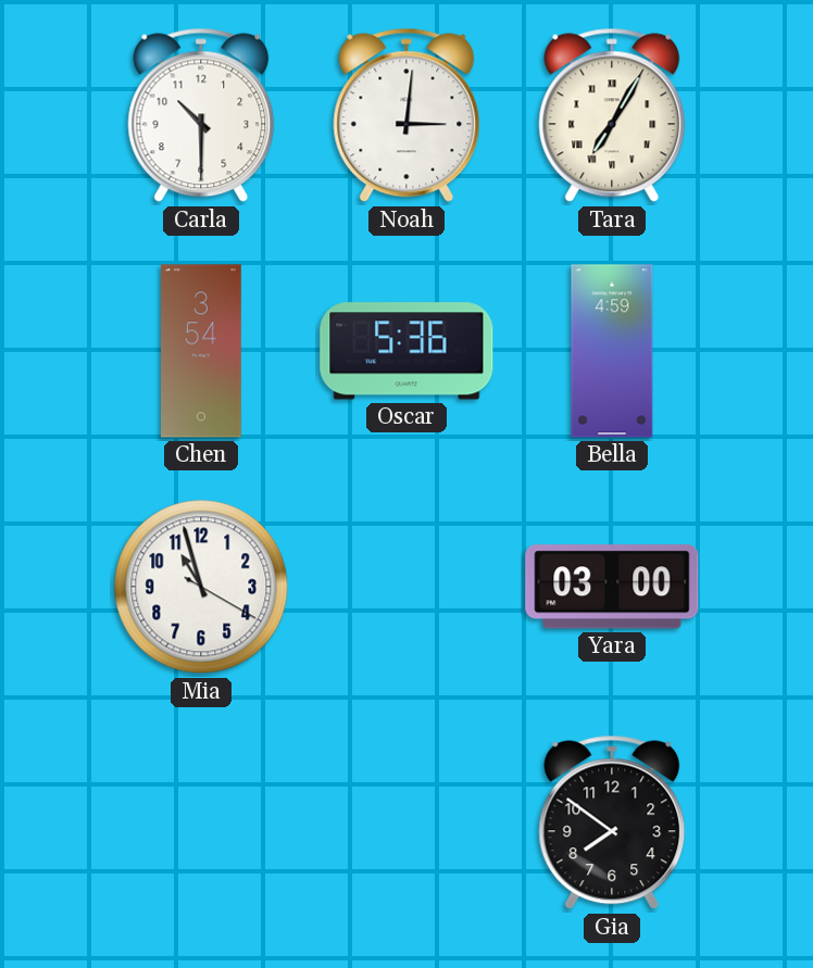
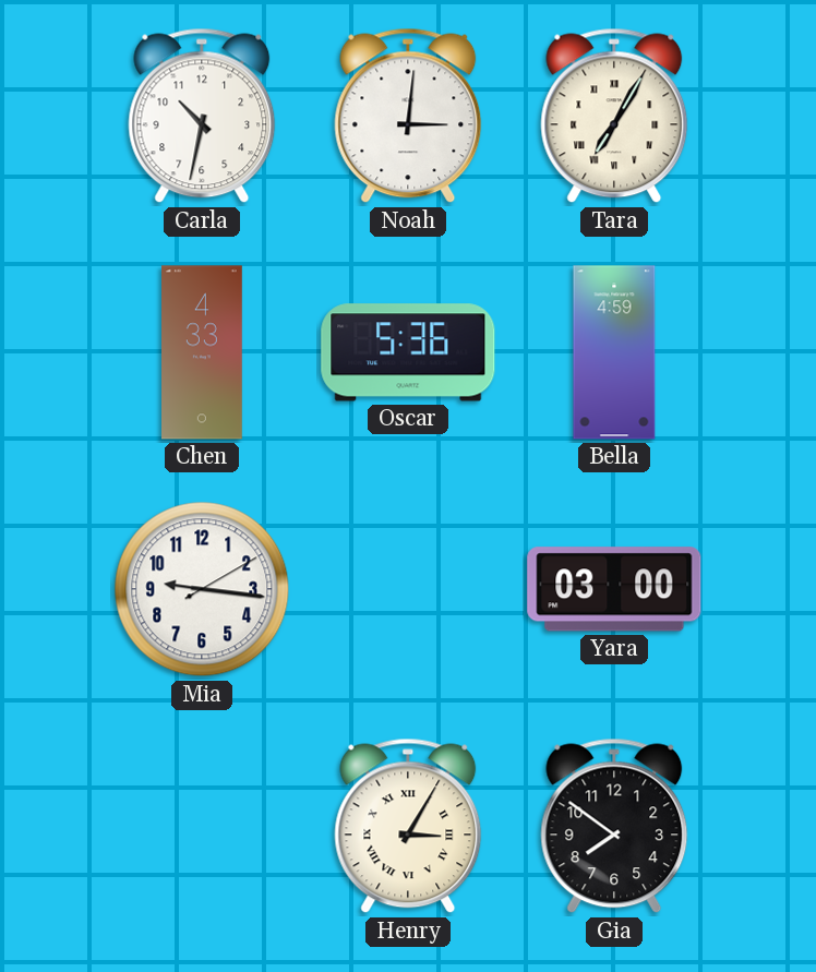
Carla: 10:30 -> 10:32 (202, 116)
Chen: 3:54 -> 4:33 (203, 352)
Mia: 10:57 -> 9:16 (202, 589)
Henry: none -> 3:05 (408, 826)
